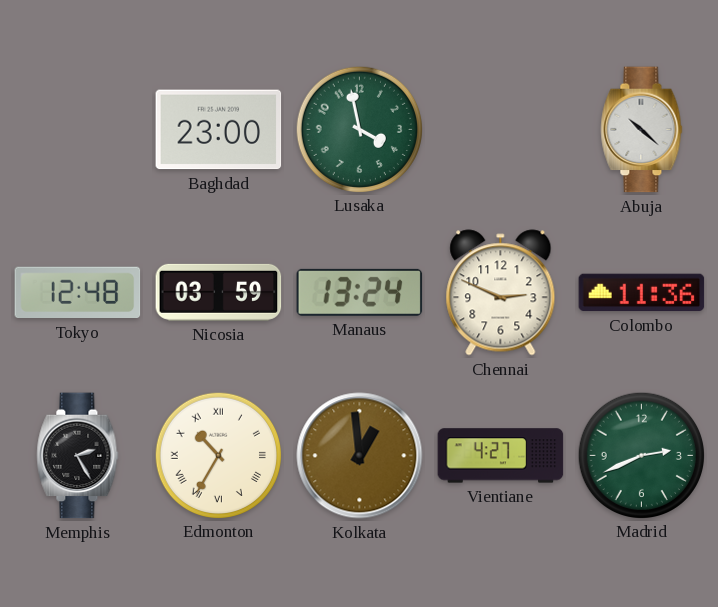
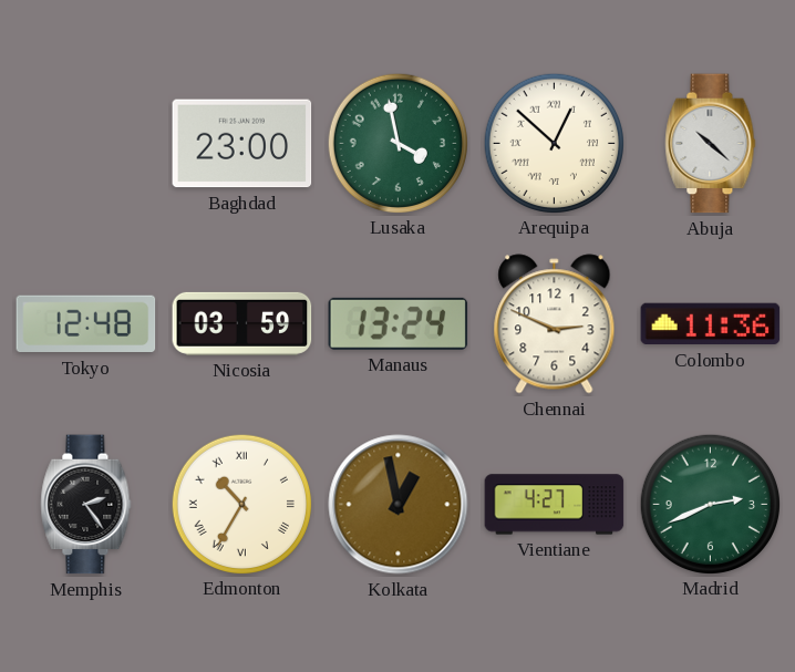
Arequipa: none -> 12:52 (554, 143)
Memphis: 2:25 -> 2:24 (86, 505)
Kolkata: 12:59 -> 12:58 (399, 505)
